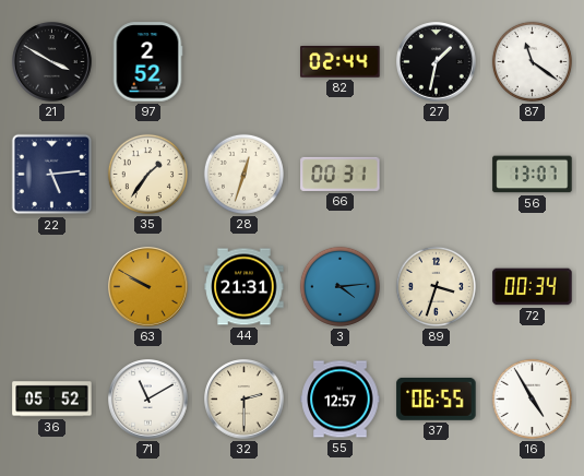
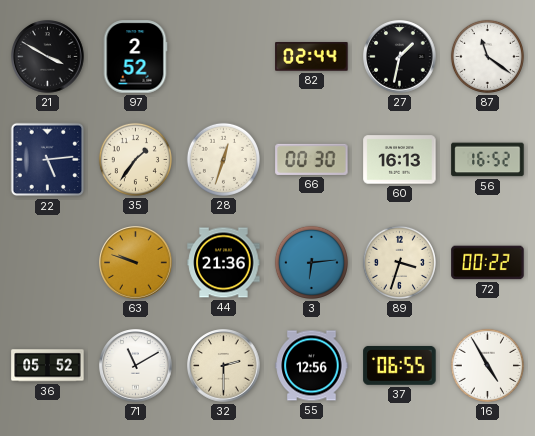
66: 00:31 -> 00:30 (312, 159)
60: none -> 16:13 (400, 160)
56: 13:07 -> 16:52 (488, 160)
63: 9:50 -> 9:48 (136, 263)
44: 21:31 -> 21:36 (224, 263)
3: 4:14 -> 6:14 (311, 262)
72: 00:34 -> 00:22 (488, 263)
55: 12:57 -> 12:56 (312, 366)
